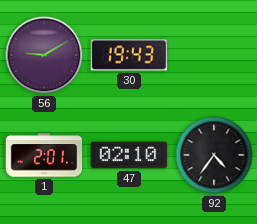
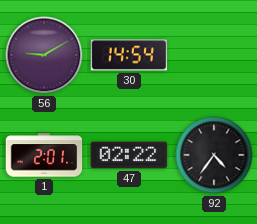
30: 19:43 -> 14:54 (129, 55)
47: 02:10 -> 02:22 (129, 155)
